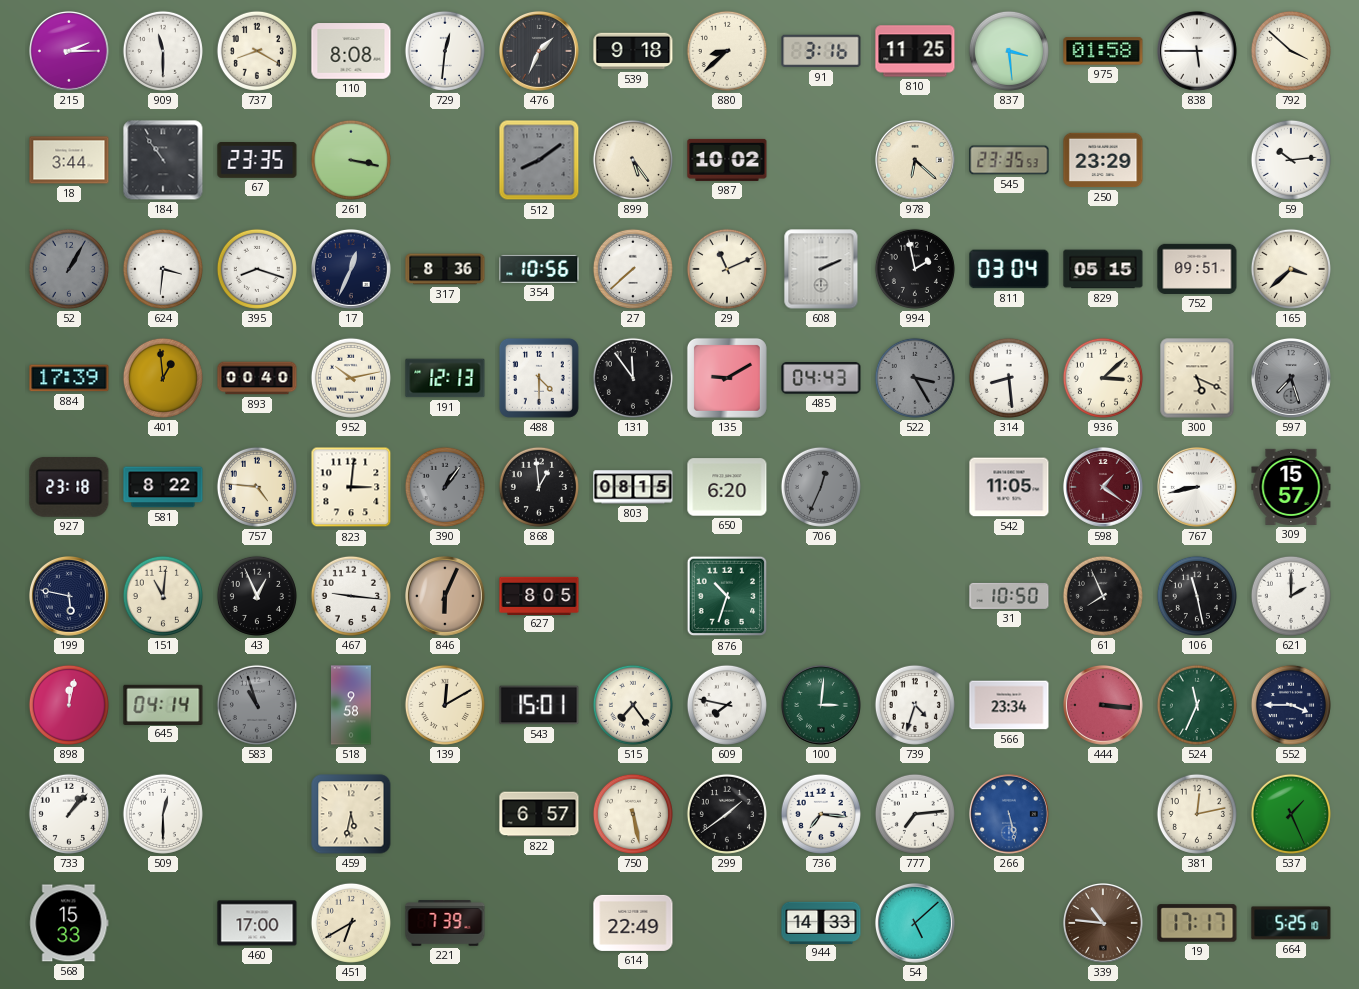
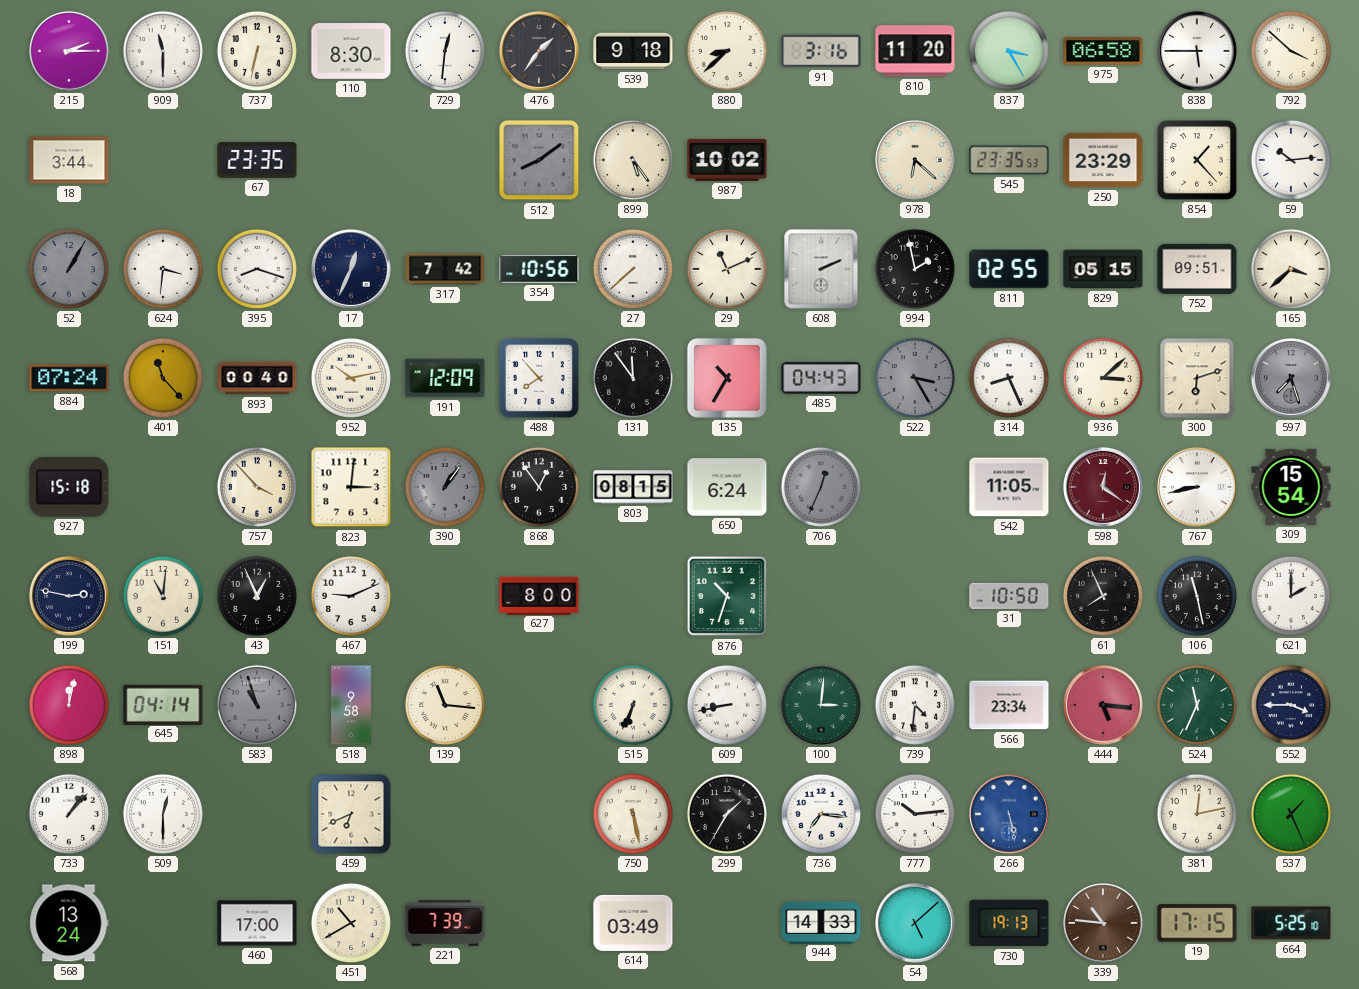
737: 8:20 -> 6:32 (257, 51)
110: 8:08 -> 8:30 (351, 51)
476: 1:34 -> 1:36 (540, 52)
810: 11:25 -> 11:20 (915, 51)
837: 3:29 -> 3:25 (1009, 51)
975: 01:58 -> 06:58 (1103, 51)
184: 10:54 -> none (163, 160)
261: 3:17 -> none (351, 160)
854: none -> 1:23 (1197, 160)
317: 8:36 -> 7:42 (445, 269)
811: 03:04 -> 02:55 (1009, 269)
884: 17:39 -> 07:24 (69, 378)
401: 12:59 -> 11:23 (163, 378)
191: 12:13 -> 12:09 (445, 378)
488: 4:30 -> 7:53 (539, 378)
135: 9:10 -> 10:35 (727, 378)
314: 8:29 -> 8:26 (1009, 378)
300: 5:19 -> 6:12 (1197, 378)
927: 23:18 -> 15:18 (69, 487)
581: 8:22 -> none (163, 487)
757: 4:46 -> 3:53 (257, 487)
868: 12:59 -> 12:54 (539, 487)
650: 6:20 -> 6:24 (727, 487)
598: 1:21 -> 12:21 (1104, 488)
309: 15:57 -> 15:54 (1291, 487)
199: 5:47 -> 2:47 (70, 597)
467: 9:16 -> 9:11 (351, 596)
846: 6:04 -> none (446, 597)
627: 8:05 -> 8:00 (539, 595)
139: 12:10 -> 11:16 (445, 705)
543: 15:01 -> none (539, 705)
515: 7:24 -> 6:34 (633, 705)
609: 7:47 -> 8:43 (727, 705)
739: 4:33 -> 4:31 (915, 705)
444: 3:16 -> 5:16 (1104, 706)
459: 5:32 -> 6:41 (351, 814)
822: 6:57 -> none (539, 814)
299: 1:39 -> 1:35 (727, 814)
777: 7:14 -> 10:14 (915, 814)
568: 15:33 -> 13:24 (69, 923)
451: 6:40 -> 10:40 (351, 923)
614: 22:49 -> 03:49 (633, 923)
730: none -> 19:13 (1009, 923)
19: 17:17 -> 17:15 (1197, 923)
